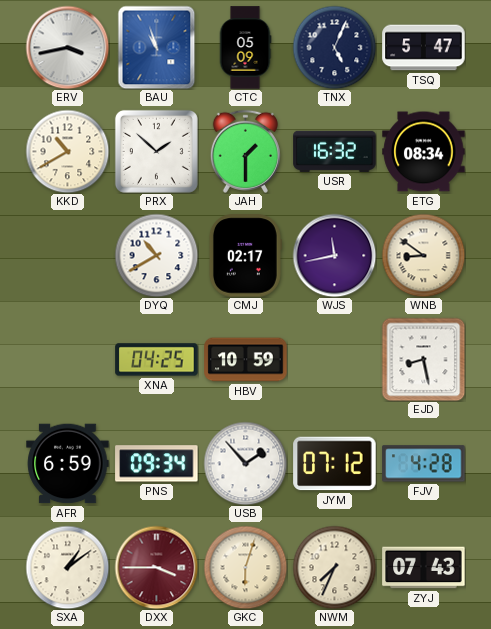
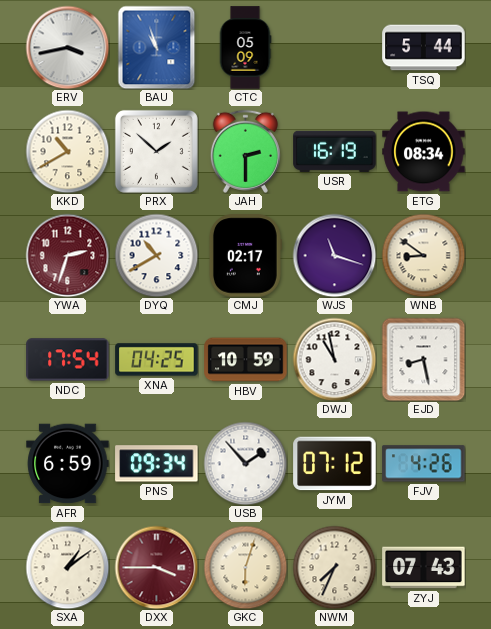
TNX: 5:04 -> none (334, 47)
TSQ: 5:47 -> 5:44 (424, 48)
JAH: 1:30 -> 2:30 (245, 151)
USR: 16:32 -> 16:19 (335, 151)
YWA: none -> 2:33 (67, 255)
WJS: 11:43 -> 11:18 (334, 255)
NDC: none -> 17:54 (68, 360)
DWJ: none -> 10:58 (334, 359)
FJV: 4:28 -> 4:26 (424, 464)
